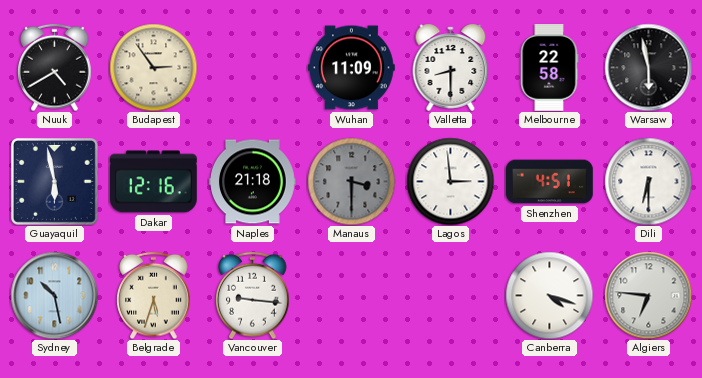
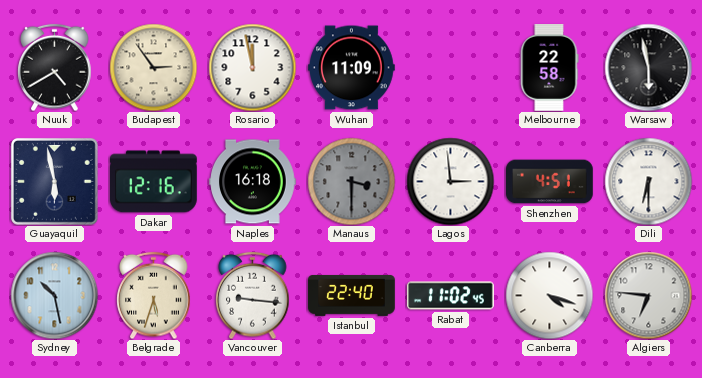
Rosario: none -> 11:58 (252, 67)
Valletta: 8:30 -> none (451, 67)
Naples: 21:18 -> 16:18 (253, 182)
Istanbul: none -> 22:40 (352, 295)
Rabat: none -> 11:02 (451, 296)
